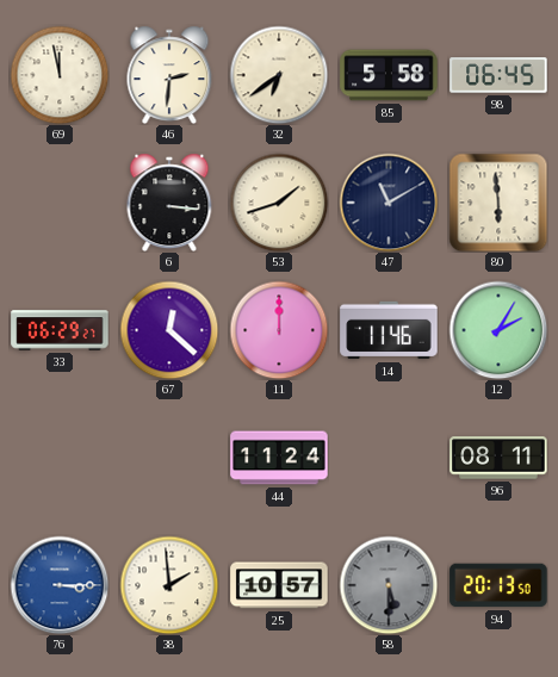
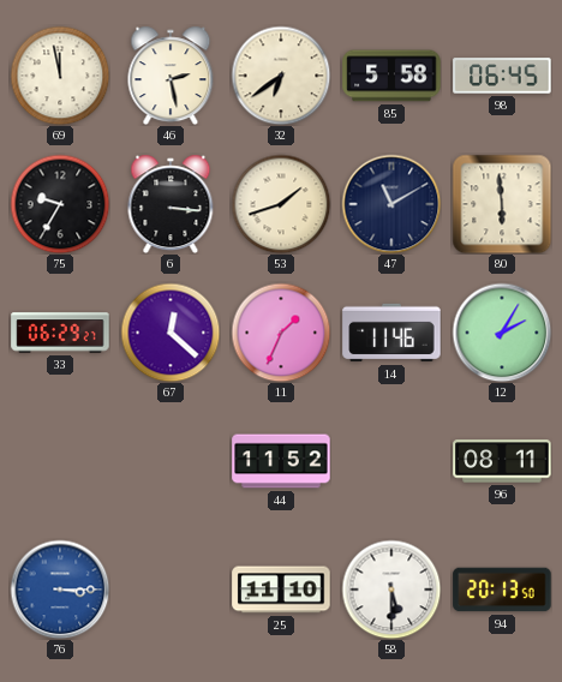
46: 2:31 -> 2:28 (171, 76)
75: none -> 9:35 (60, 204)
11: 12:00 -> 1:34 (281, 333)
44: 11:24 -> 11:52 (281, 461)
38: 1:59 -> none (169, 585)
25: 10:57 -> 11:10 (281, 590)
58 dial: grey -> white (391, 590)
